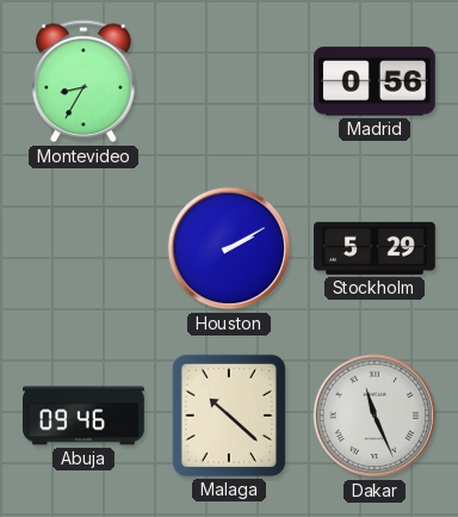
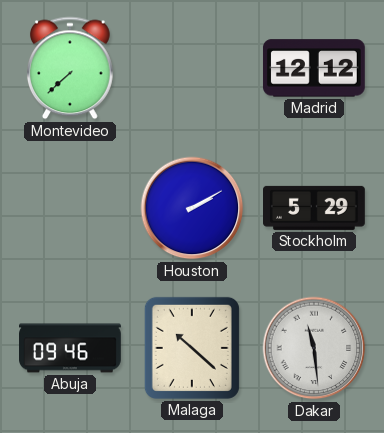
Montevideo: 8:35 -> 7:38 (70, 68)
Madrid: 0:56 -> 12:12 (314, 68)
Dakar: 11:26 -> 11:29 (314, 348)
